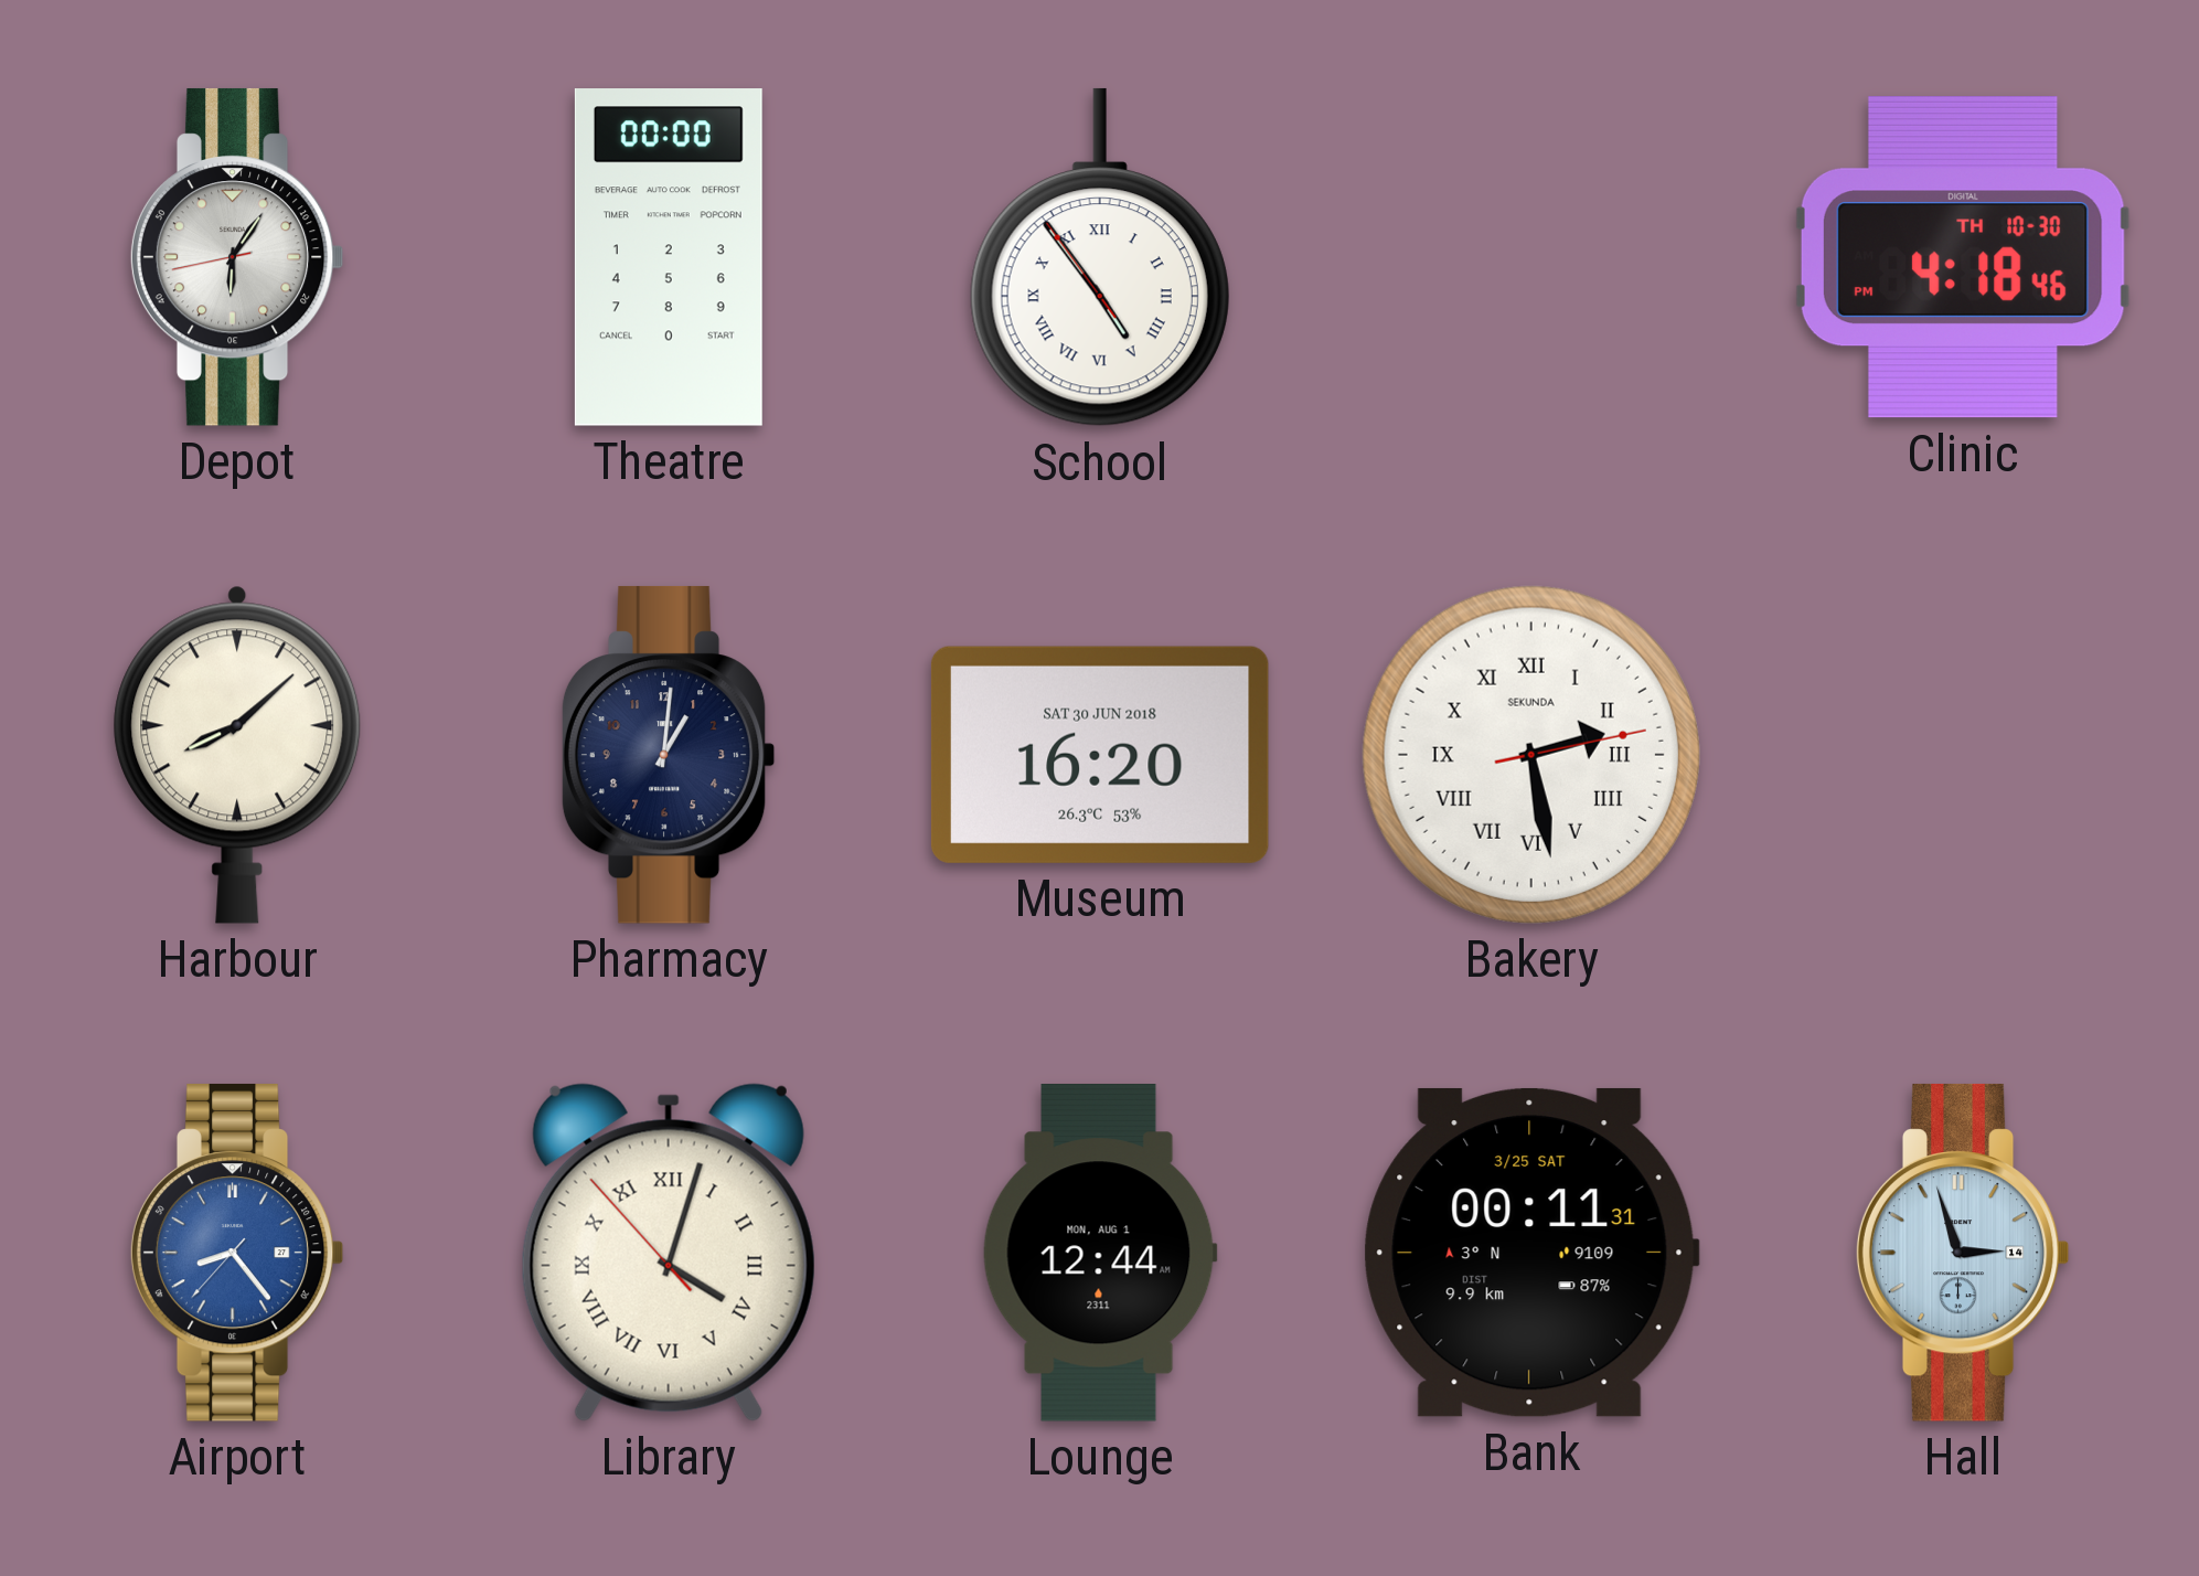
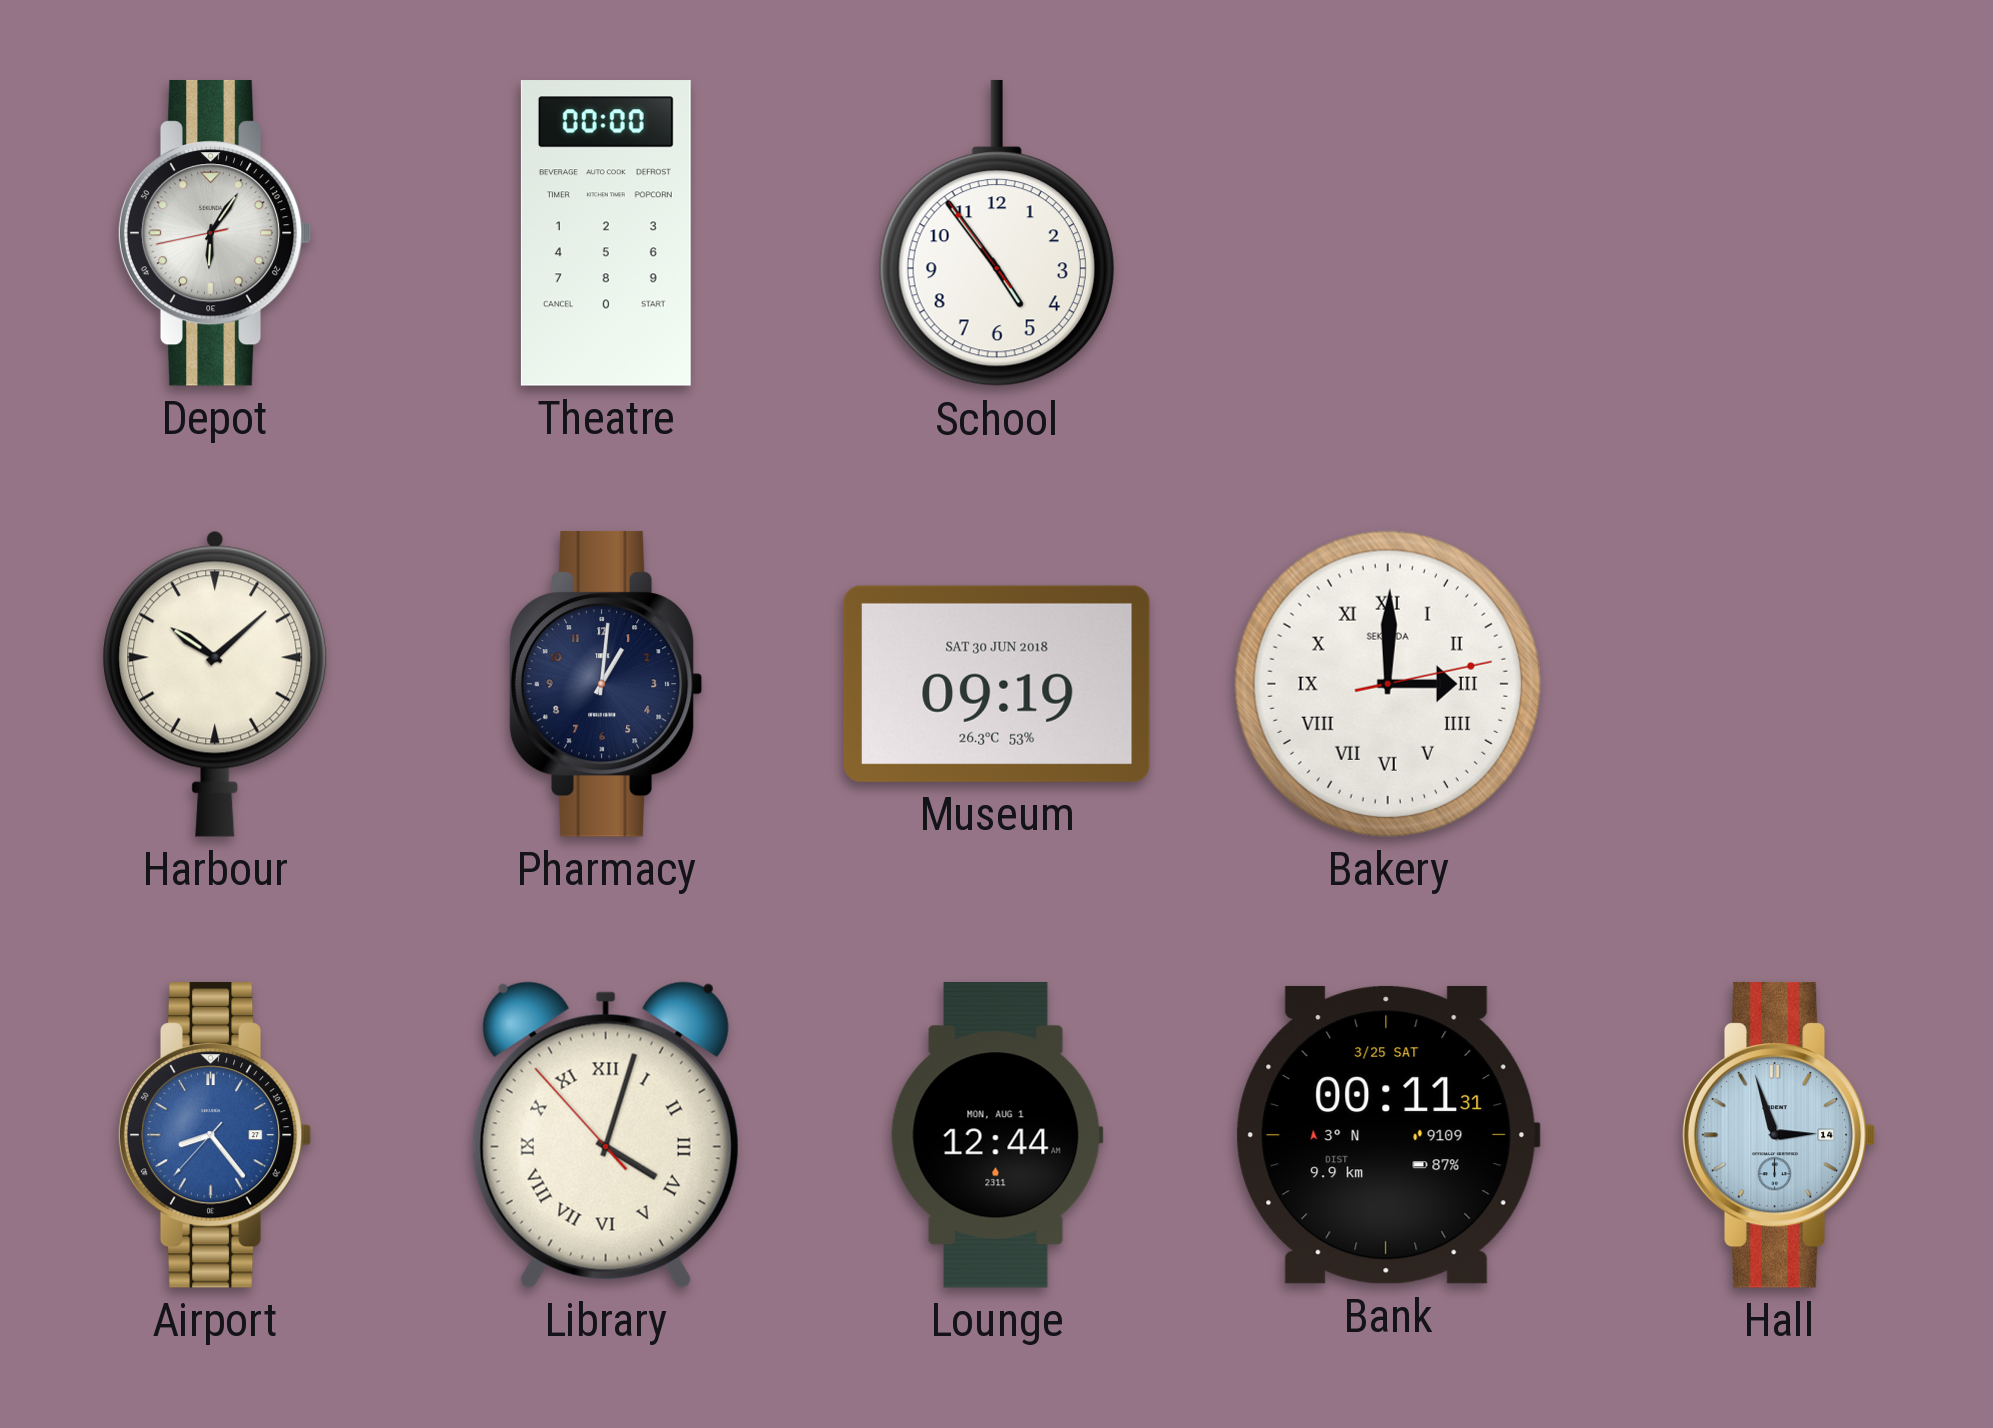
School numerals: Roman -> Arabic (997, 233)
Clinic: 4:18 -> none (1963, 258)
Harbour: 8:08 -> 10:08 (215, 684)
Museum: 16:20 -> 09:19 (997, 684)
Bakery: 2:28 -> 3:00 (1388, 684)
